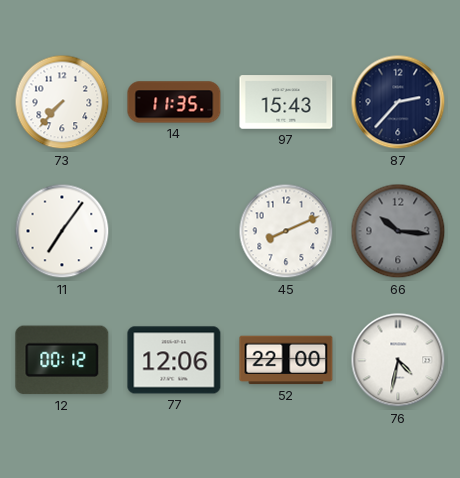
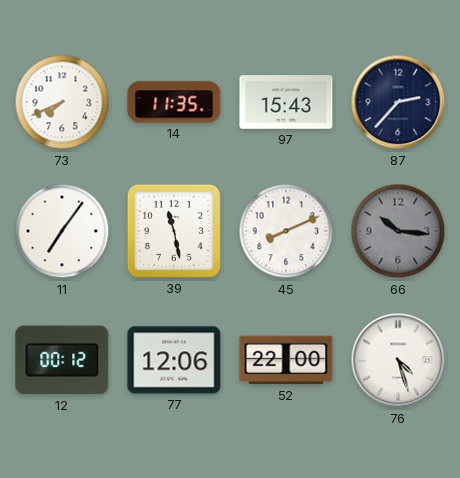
73: 7:37 -> 7:41 (62, 102)
39: none -> 11:28 (174, 231)
76: 4:32 -> 4:27 (398, 360)
